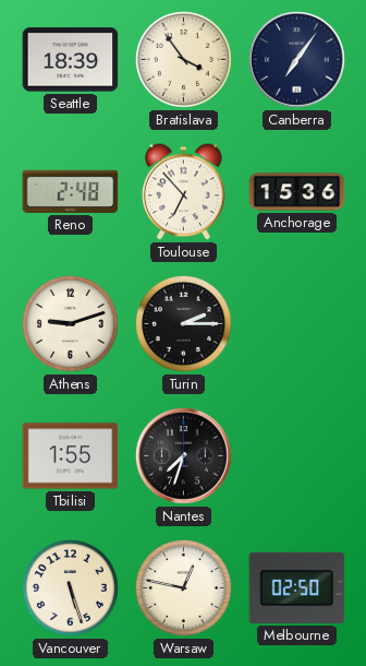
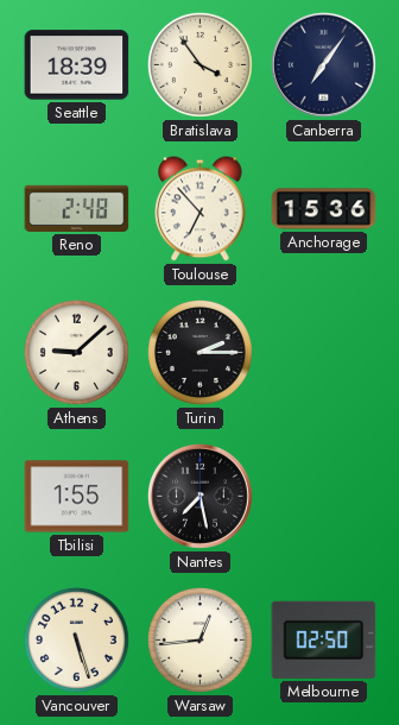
Athens: 9:12 -> 9:08 (76, 352)
Nantes: 7:33 -> 7:28 (199, 496)
Warsaw: 12:47 -> 12:44 (199, 639)
